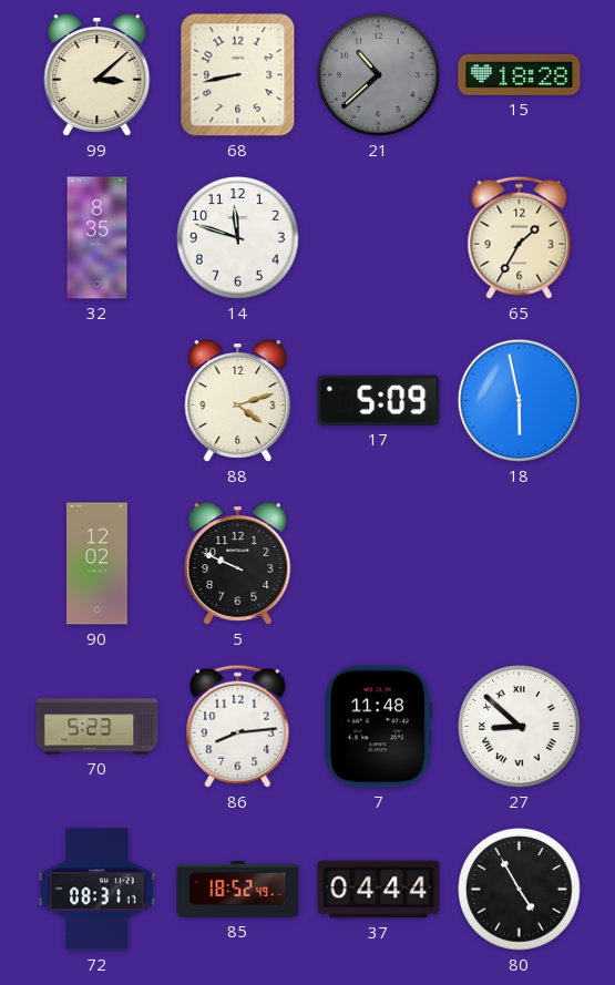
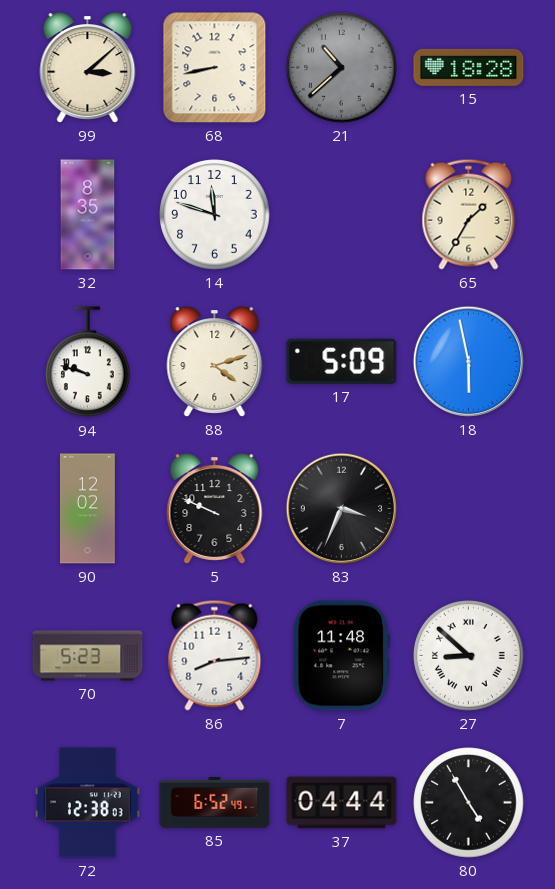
94: none -> 9:48 (88, 362)
83: none -> 3:34 (341, 508)
72: 08:31 -> 12:38 (88, 803)
85: 18:52 -> 6:52 (215, 803)
